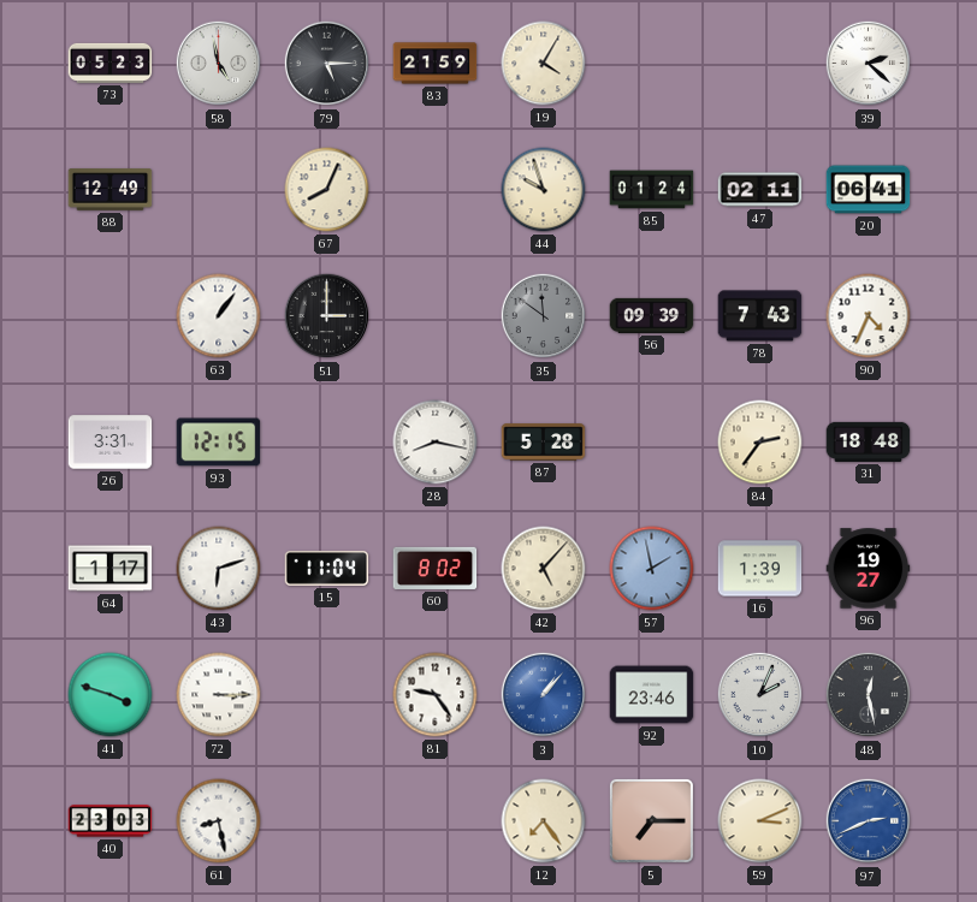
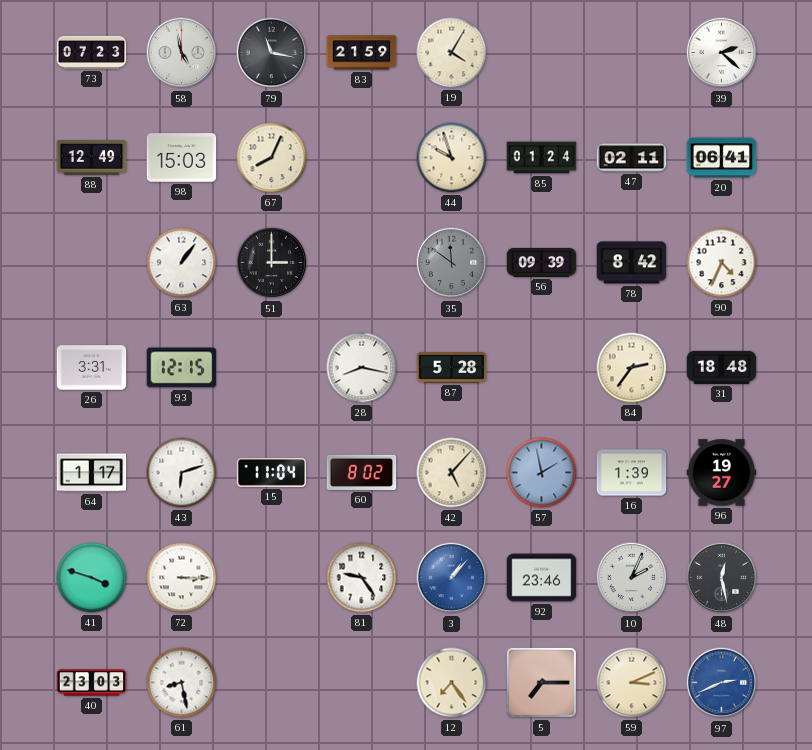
73: 05:23 -> 07:23 (92, 52)
79: 5:15 -> 11:17 (272, 53)
98: none -> 15:03 (182, 158)
78: 7:43 -> 8:42 (632, 263)
